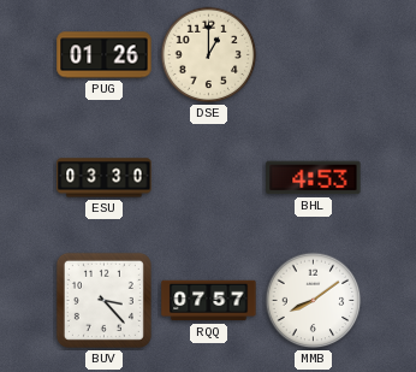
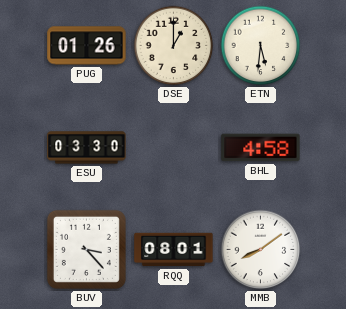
ETN: none -> 5:31 (261, 46)
BHL: 4:53 -> 4:58 (261, 148)
RQQ: 07:57 -> 08:01 (174, 250)
